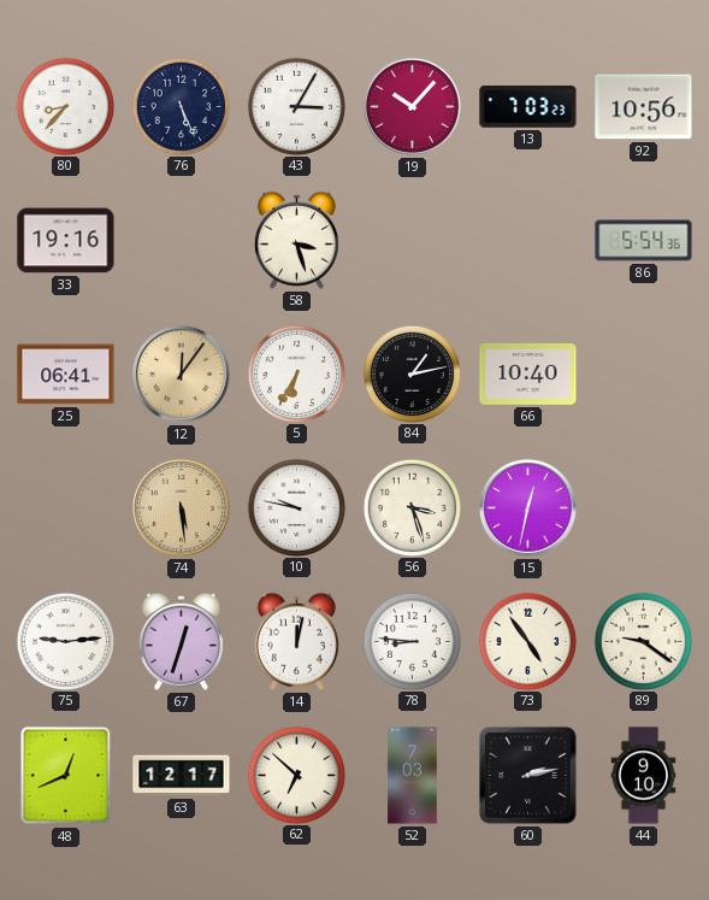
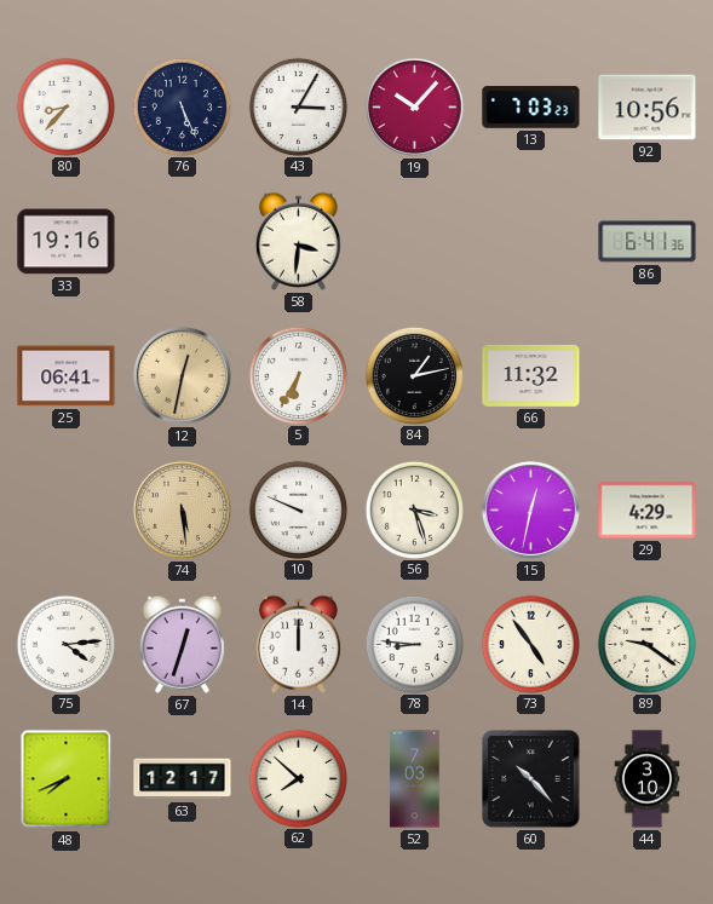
58: 3:27 -> 3:31 (298, 241)
86: 5:54 -> 6:41 (648, 242)
12: 12:06 -> 12:32 (182, 375)
66: 10:40 -> 11:32 (531, 375)
10: 9:47 -> 9:49 (298, 509)
29: none -> 4:29 (648, 511)
75: 9:14 -> 4:14 (65, 644)
14: 12:02 -> 12:00 (298, 644)
48: 12:41 -> 7:41 (67, 779)
62: 6:52 -> 7:52 (298, 778)
60: 2:13 -> 10:23 (531, 779)
44: 9:10 -> 3:10 (648, 779)
